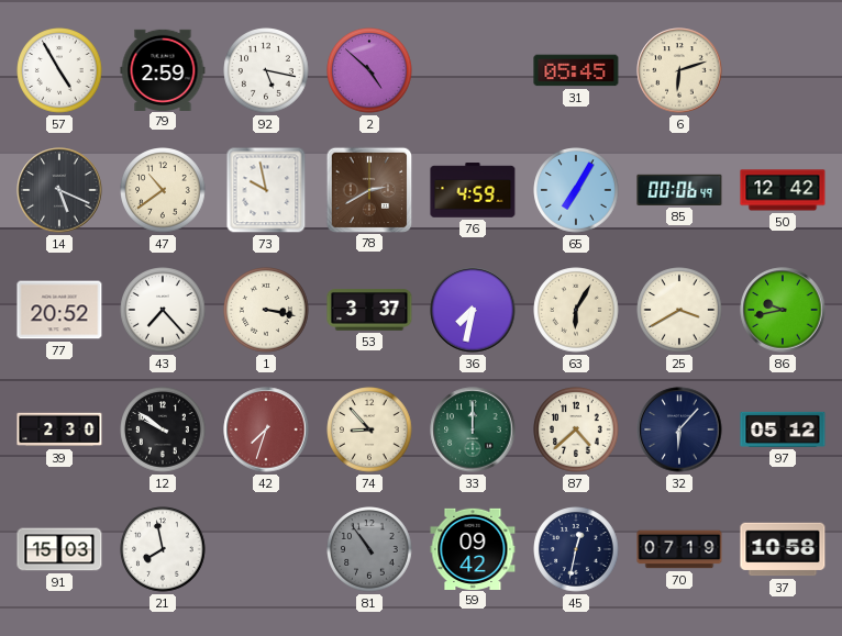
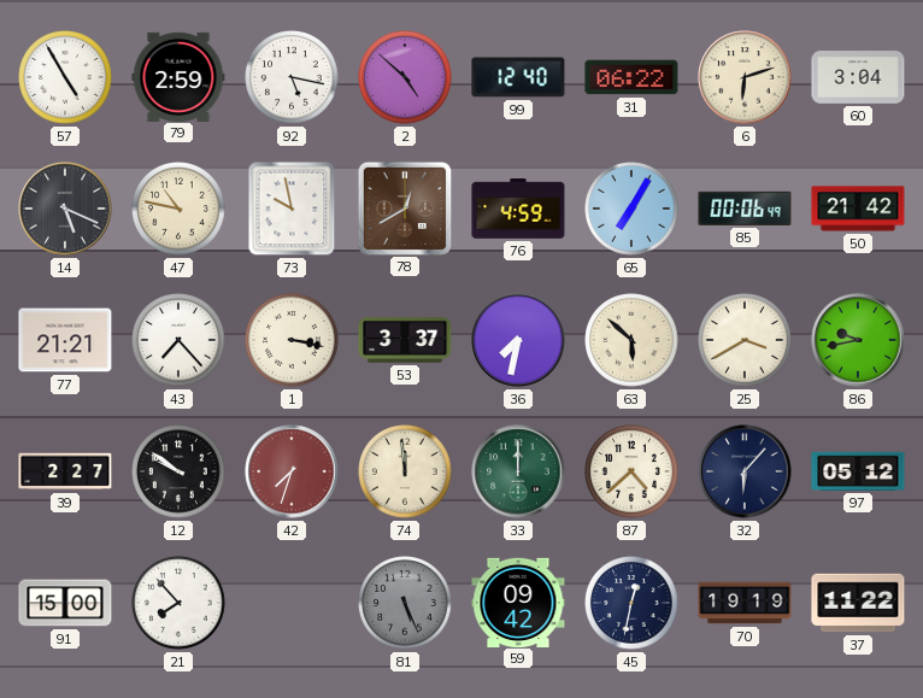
99: none -> 12:40 (518, 77)
31: 05:45 -> 06:22 (631, 77)
60: none -> 3:04 (858, 77)
47: 10:39 -> 10:47 (178, 209)
78: 2:40 -> 12:40 (404, 207)
50: 12:42 -> 21:42 (858, 209)
77: 20:52 -> 21:21 (65, 340)
63: 6:05 -> 5:52 (631, 340)
39: 2:30 -> 2:27 (65, 471)
74: 8:53 -> 11:59 (405, 471)
91: 15:03 -> 15:00 (65, 603)
21: 7:58 -> 7:53 (178, 603)
81: 10:54 -> 5:26 (405, 603)
70: 07:19 -> 19:19 (745, 603)
37: 10:58 -> 11:22 (858, 603)
